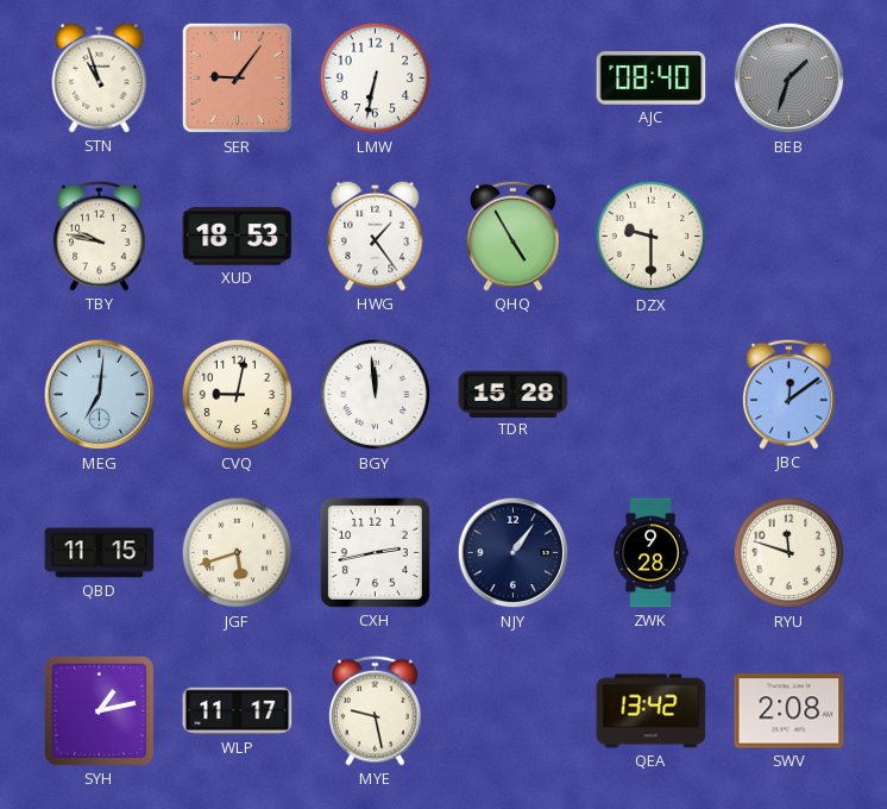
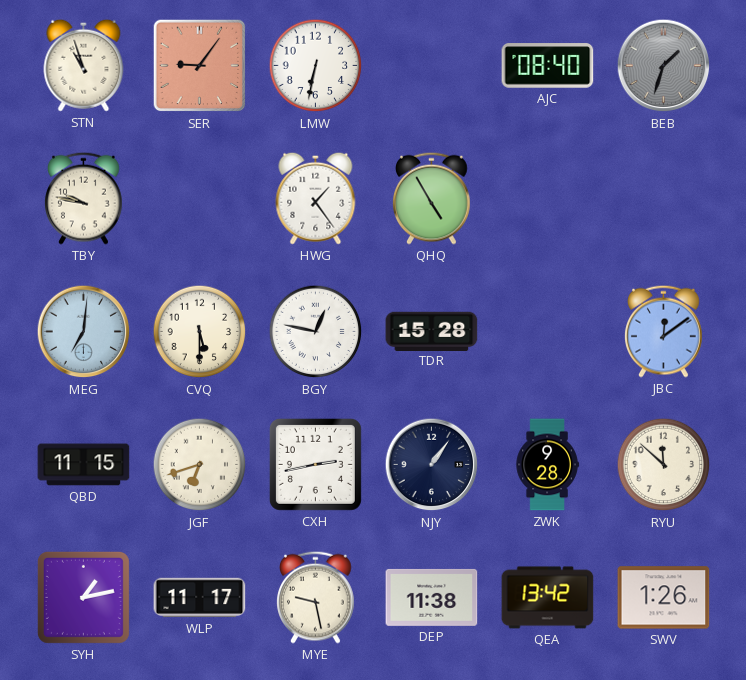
XUD: 18:53 -> none (238, 237)
DZX: 9:30 -> none (652, 237)
CVQ: 9:02 -> 5:30 (200, 332)
BGY: 11:59 -> 12:47 (316, 332)
JGF: 5:42 -> 6:42 (200, 465)
RYU: 11:48 -> 11:52 (664, 465)
DEP: none -> 11:38 (432, 597)
SWV: 2:08 -> 1:26 (664, 598)
